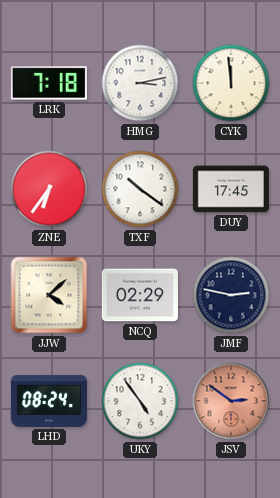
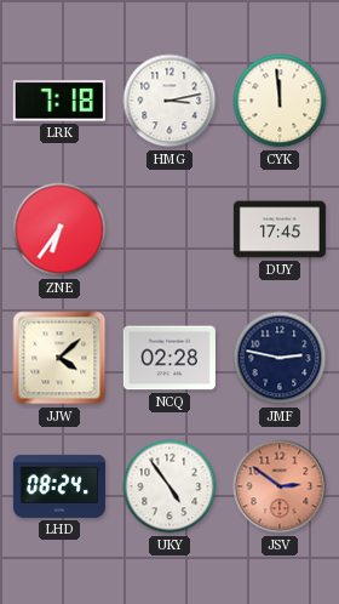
TXF: 10:21 -> none (140, 189)
NCQ: 02:29 -> 02:28 (169, 358)
